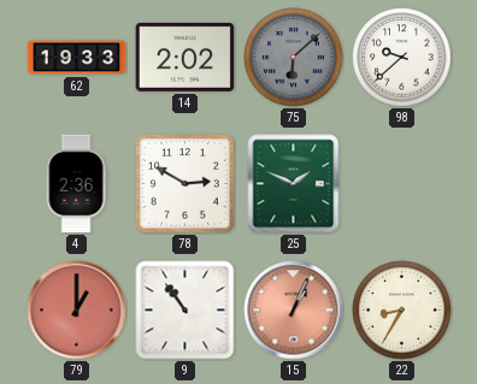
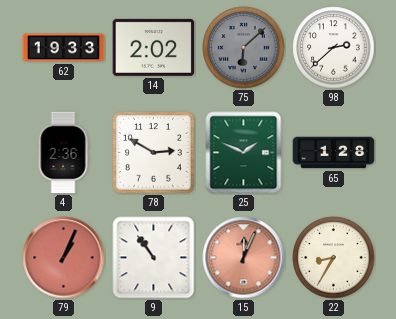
98: 9:38 -> 2:38 (334, 48)
65: none -> 1:28 (334, 153)
79: 1:00 -> 1:04 (64, 258)
15: 1:04 -> 12:04 (244, 258)
